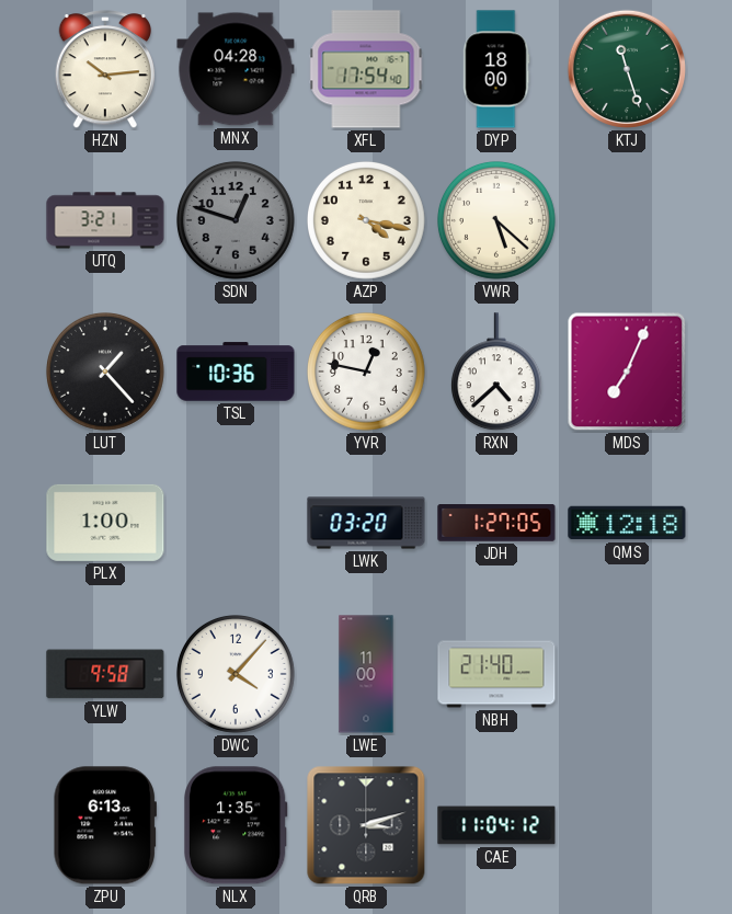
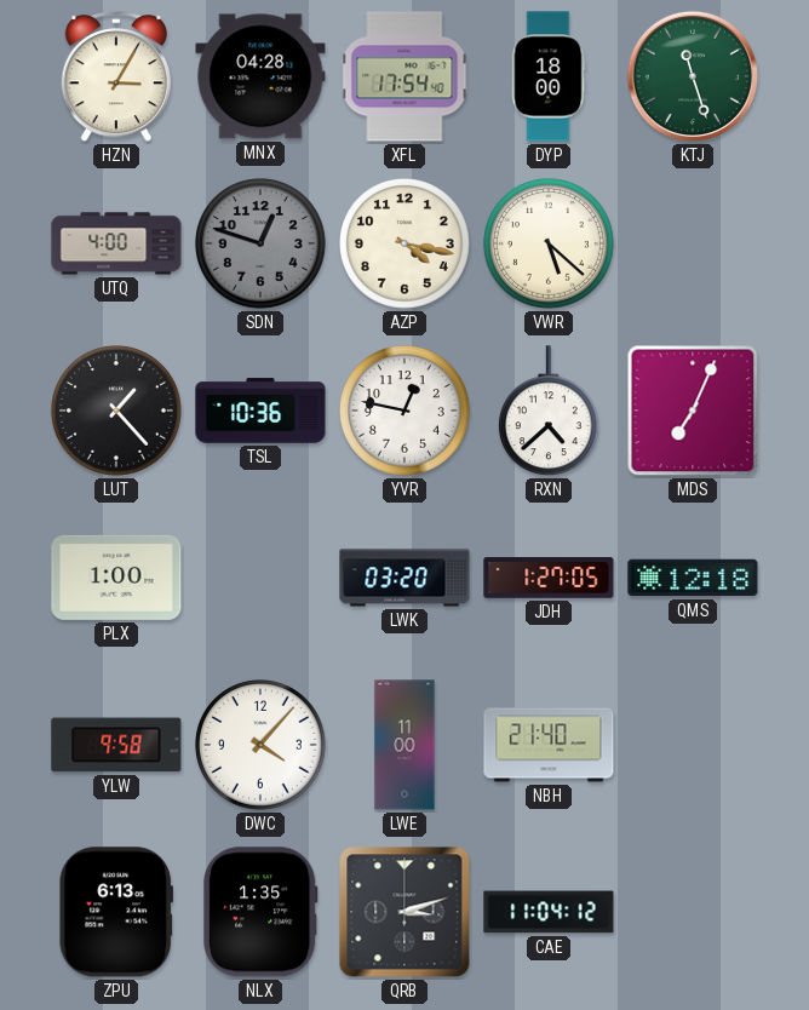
HZN: 10:14 -> 3:05 (116, 78)
UTQ: 3:21 -> 4:00 (116, 243)
